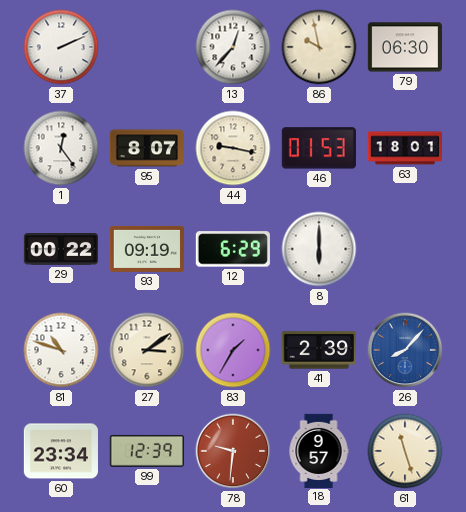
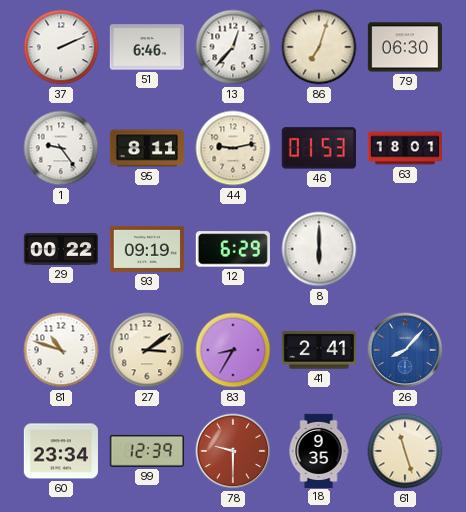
51: none -> 6:46 (146, 47)
86: 9:58 -> 7:03 (319, 47)
1: 12:24 -> 9:24 (61, 148)
95: 8:07 -> 8:11 (146, 148)
44: 9:17 -> 9:13 (233, 148)
83: 1:35 -> 8:35 (233, 350)
41: 2:39 -> 2:41 (318, 350)
78: 9:31 -> 9:30 (233, 451)
18: 9:57 -> 9:35 (319, 450)
